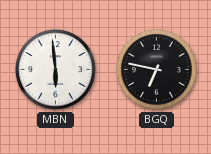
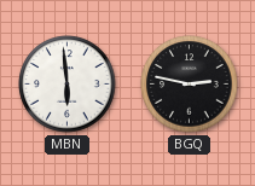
BGQ: 6:47 -> 2:47 (190, 85)
